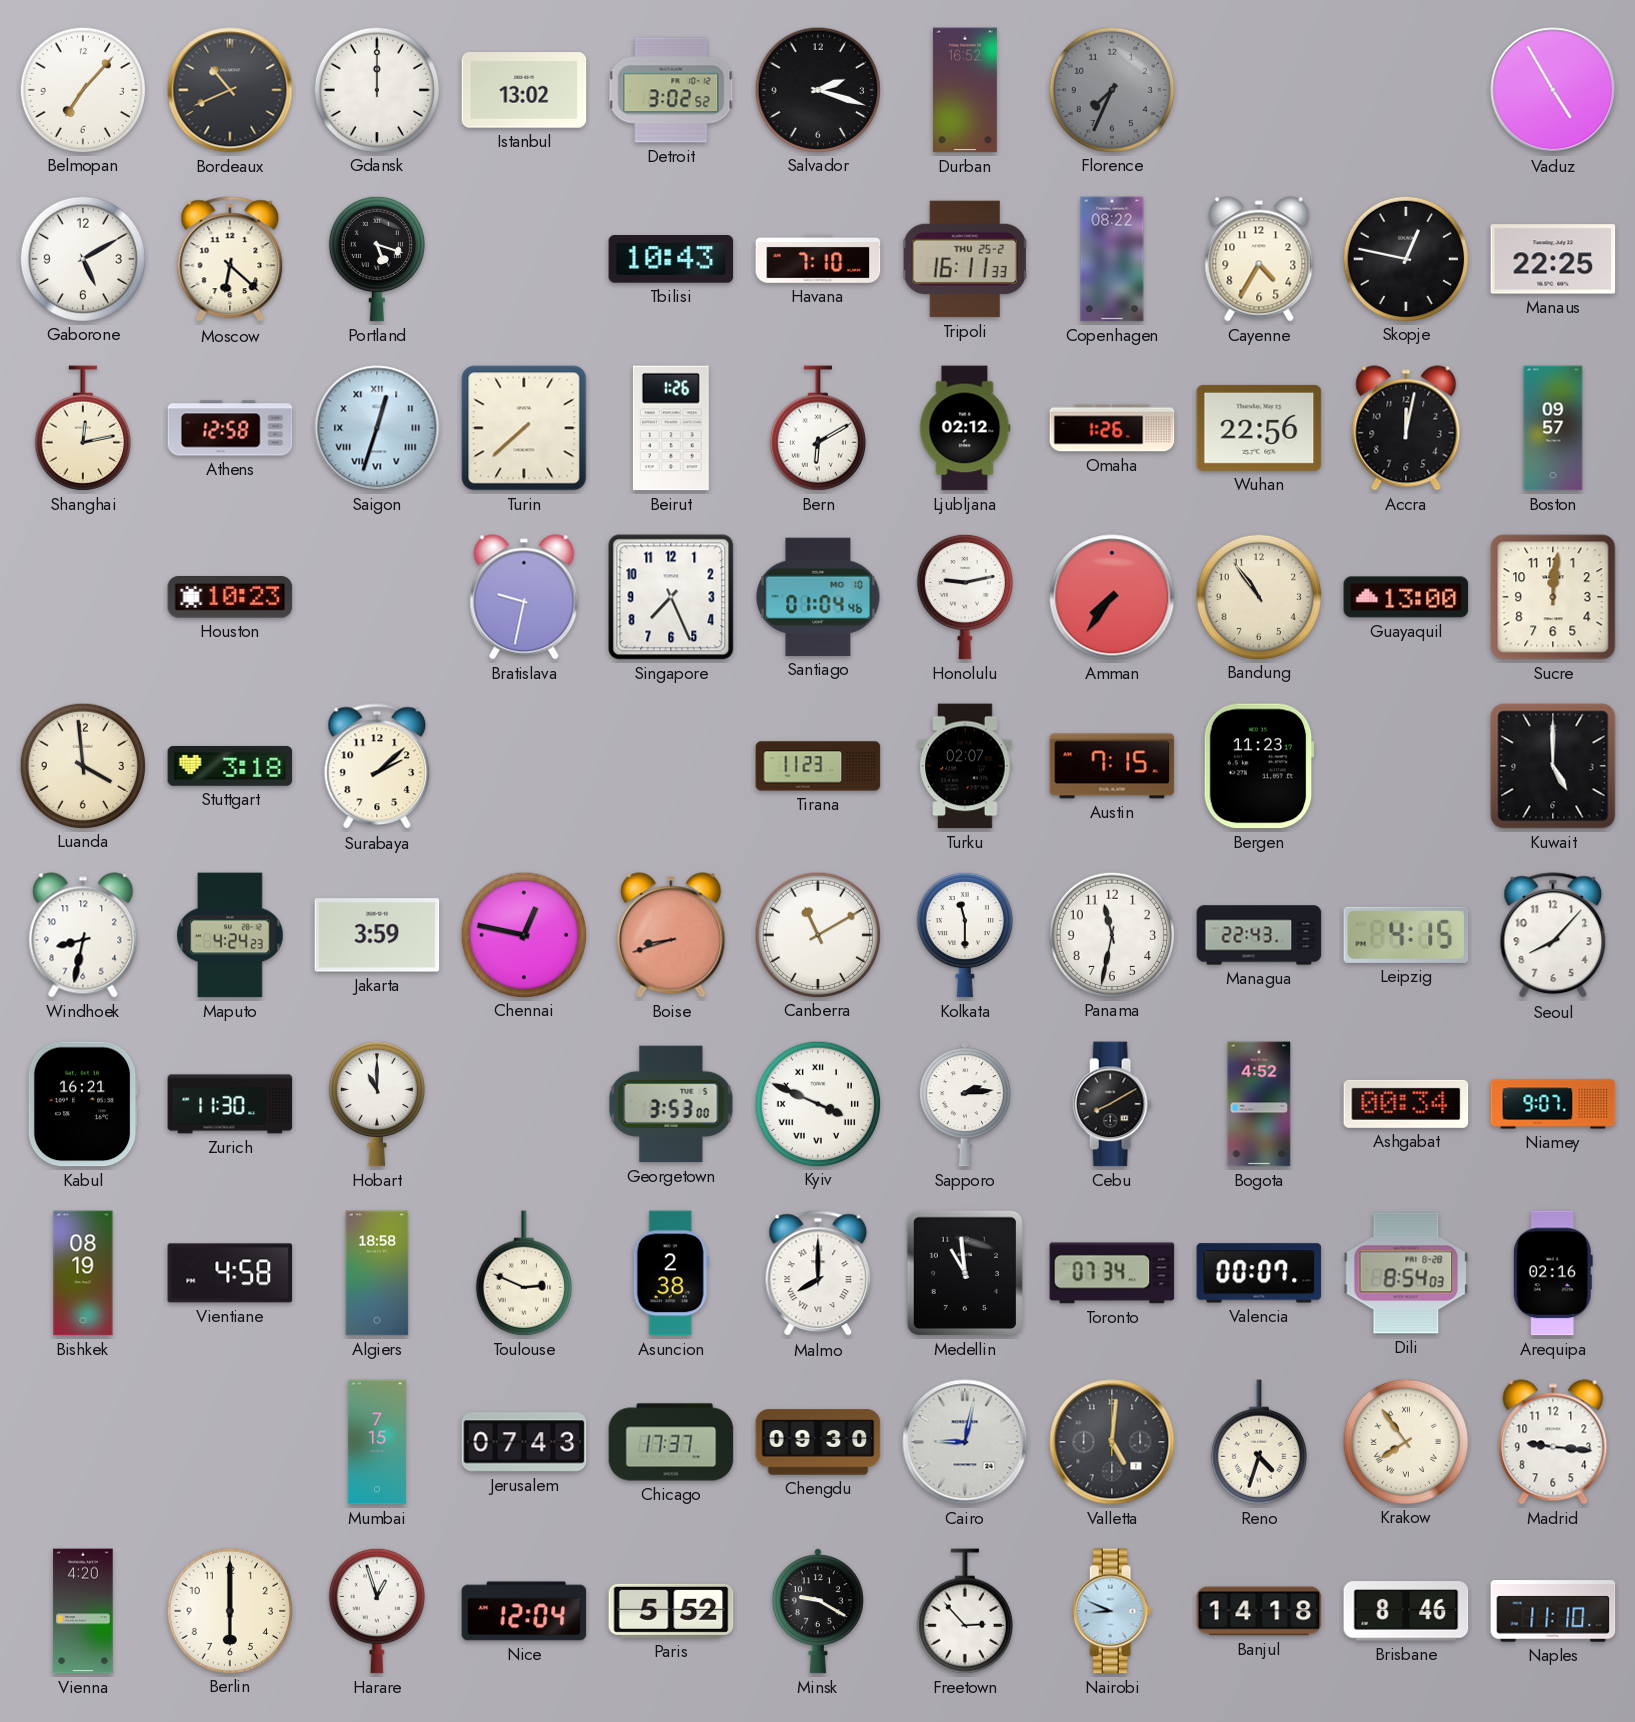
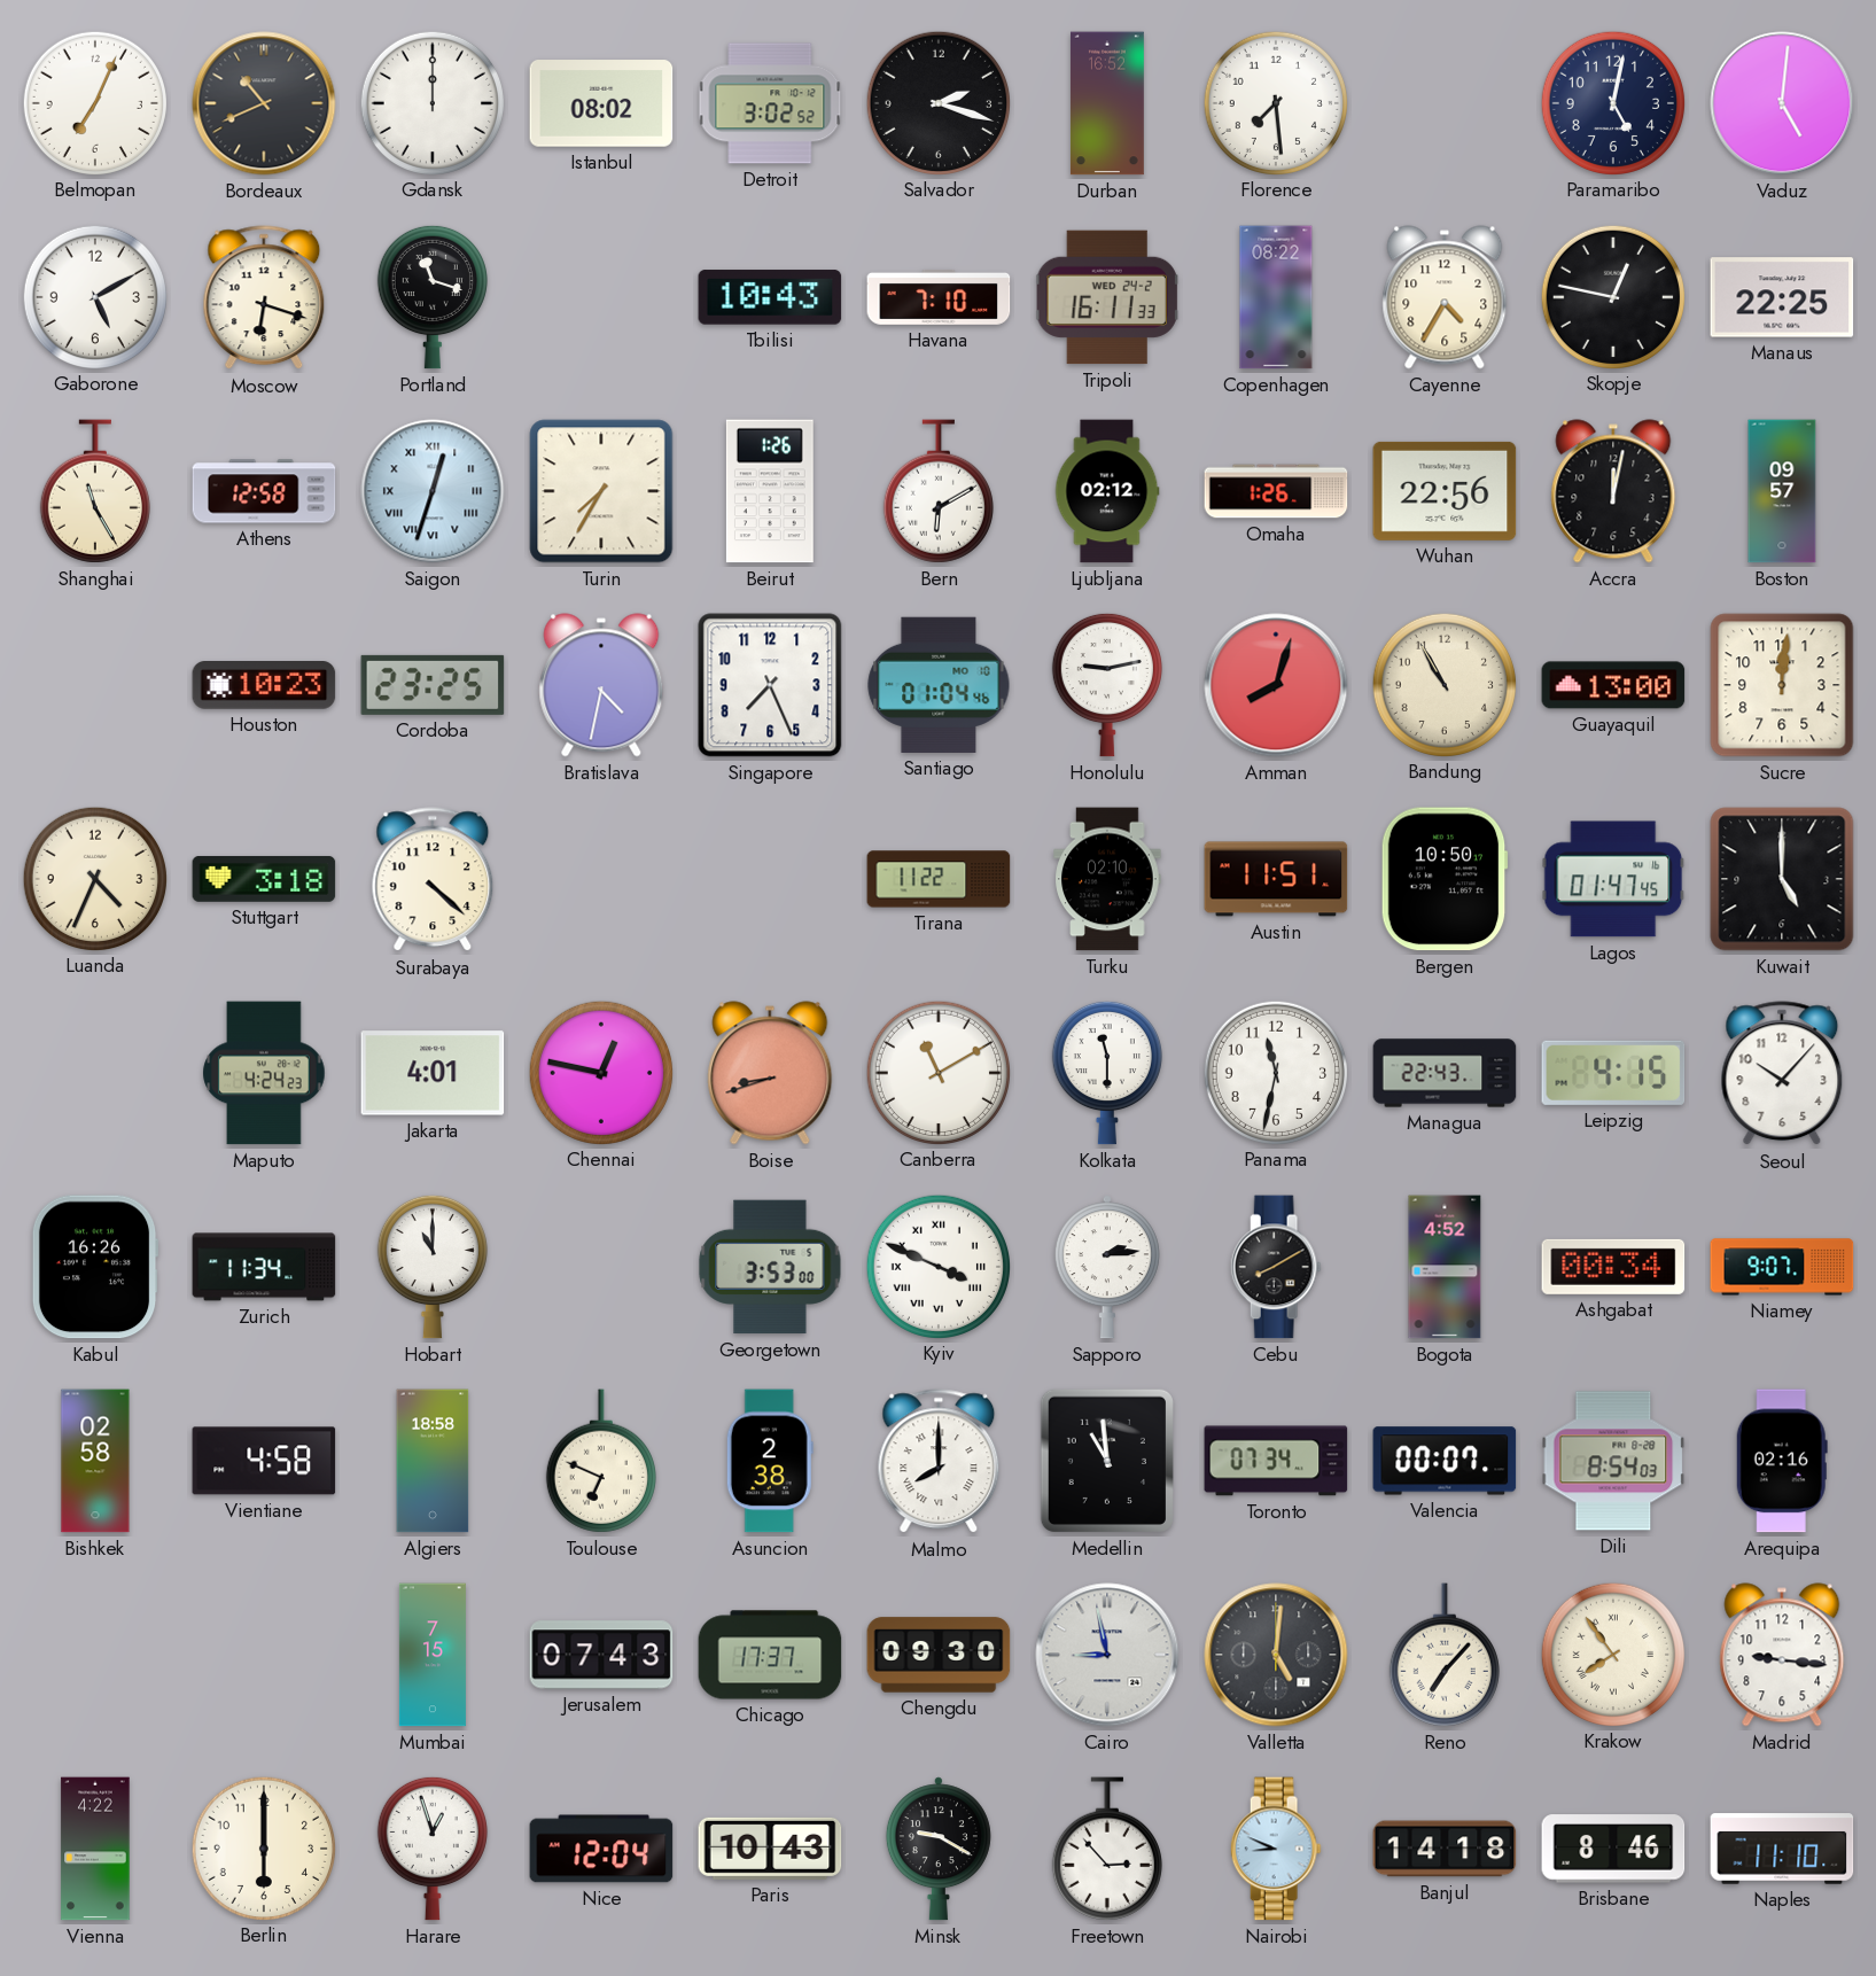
Belmopan: 7:07 -> 7:04 (94, 102)
Istanbul: 13:02 -> 08:02 (601, 103)
Florence: 7:34 -> 7:29 (1275, 102)
Florence dial: grey -> white (1275, 102)
Paramaribo: none -> 5:02 (1612, 102)
Vaduz: 4:55 -> 5:01 (1782, 103)
Moscow: 6:22 -> 6:18 (264, 298)
Portland: 5:18 -> 11:18 (433, 297)
Tripoli date: THU 25-2 -> WED 24-2 (1107, 297)
Shanghai: 12:13 -> 11:25 (95, 491)
Turin: 7:38 -> 7:35 (601, 491)
Cordoba: none -> 23:25 (433, 685)
Bratislava: 9:32 -> 4:32 (601, 685)
Amman: 7:36 -> 8:03 (1276, 685)
Bandung: 10:54 -> 10:55 (1443, 684)
Luanda: 3:59 -> 4:34 (94, 878)
Surabaya: 2:08 -> 4:22 (433, 880)
Tirana: 11:23 -> 11:22 (939, 879)
Turku: 02:07 -> 02:10 (1107, 879)
Austin: 7:15 -> 11:51 (1276, 879)
Bergen: 11:23 -> 10:50 (1445, 879)
Lagos: none -> 01:47 (1613, 879)
Windhoek: 8:32 -> none (83, 935)
Jakarta: 3:59 -> 4:01 (433, 1073)
Seoul: 8:07 -> 10:07 (1782, 1074)
Kabul: 16:21 -> 16:26 (95, 1267)
Zurich: 11:30 -> 11:34 (264, 1267)
Bishkek: 08:19 -> 02:58 (95, 1461)
Toulouse: 2:49 -> 6:49 (601, 1461)
Cairo: 9:02 -> 8:58 (1107, 1655)
Reno: 4:33 -> 7:07 (1445, 1655)
Vienna: 4:20 -> 4:22 (95, 1849)
Paris: 5:52 -> 10:43 (770, 1849)
